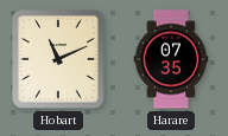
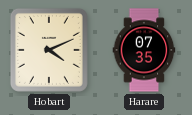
Hobart: 11:11 -> 4:11 (49, 50)
